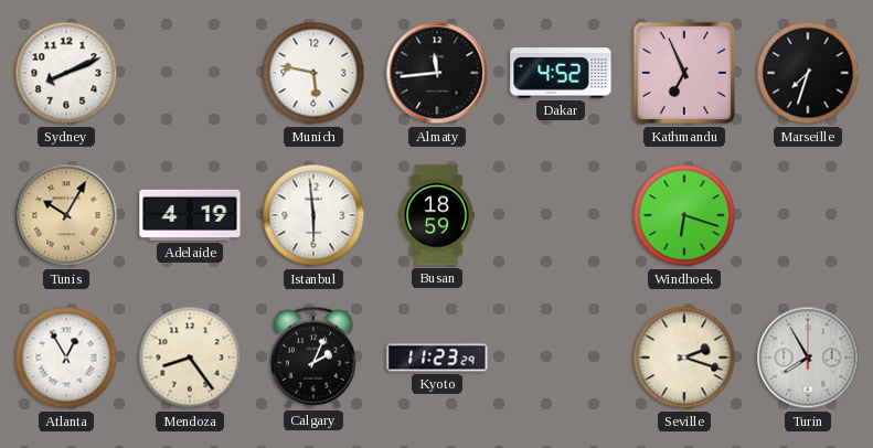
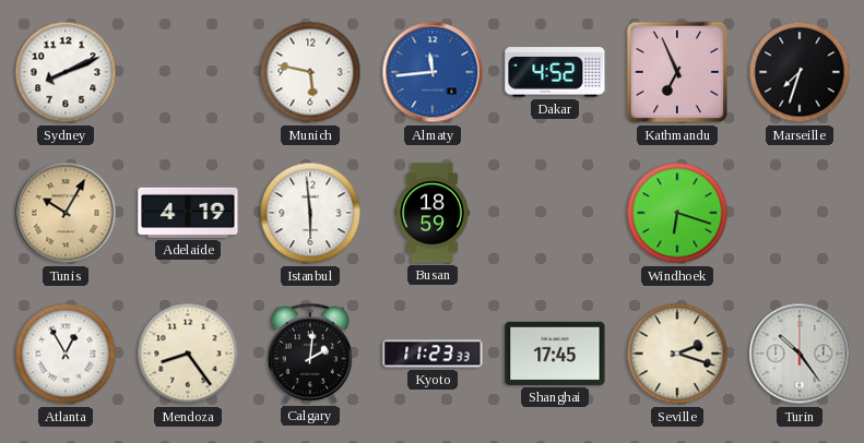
Almaty dial: black -> blue (433, 72)
Calgary: 2:04 -> 2:01 (309, 354)
Kyoto: 11:23:29 -> 11:23:33 (433, 354)
Shanghai: none -> 17:45 (555, 354)
Turin: 7:55 -> 10:24 (800, 354)
